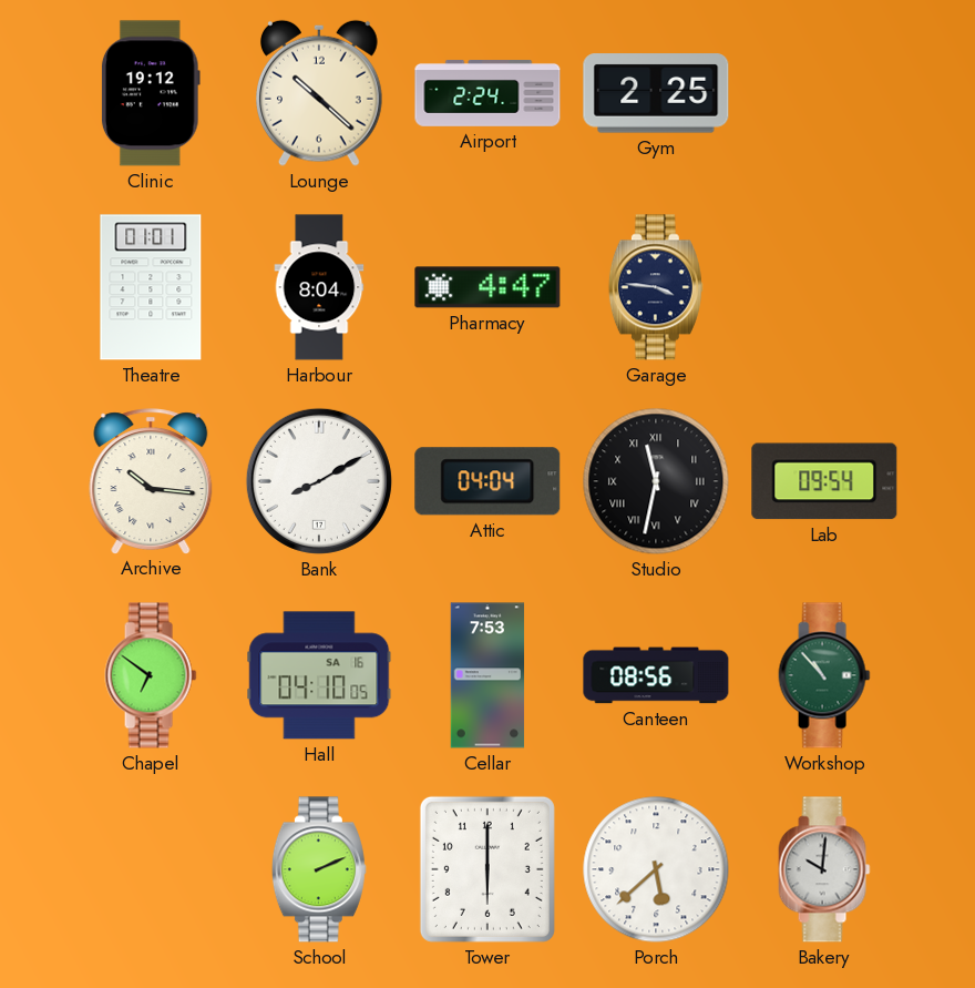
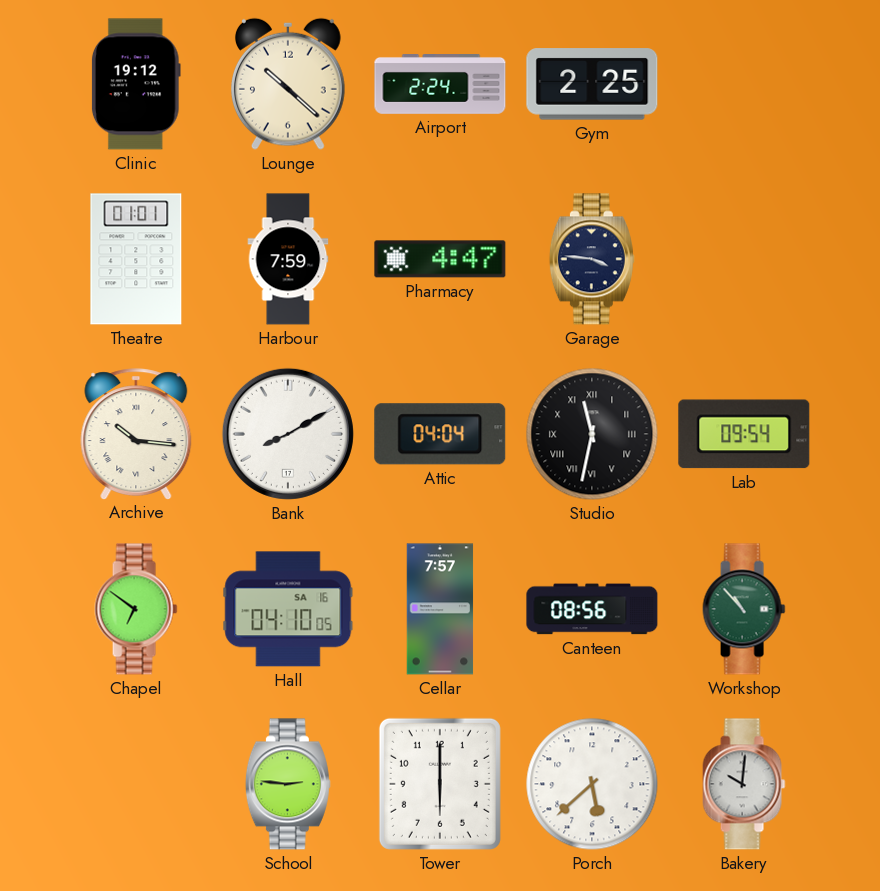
Harbour: 8:04 -> 7:59 (288, 259)
Cellar: 7:53 -> 7:57 (440, 609)
School: 2:11 -> 2:46 (288, 784)
